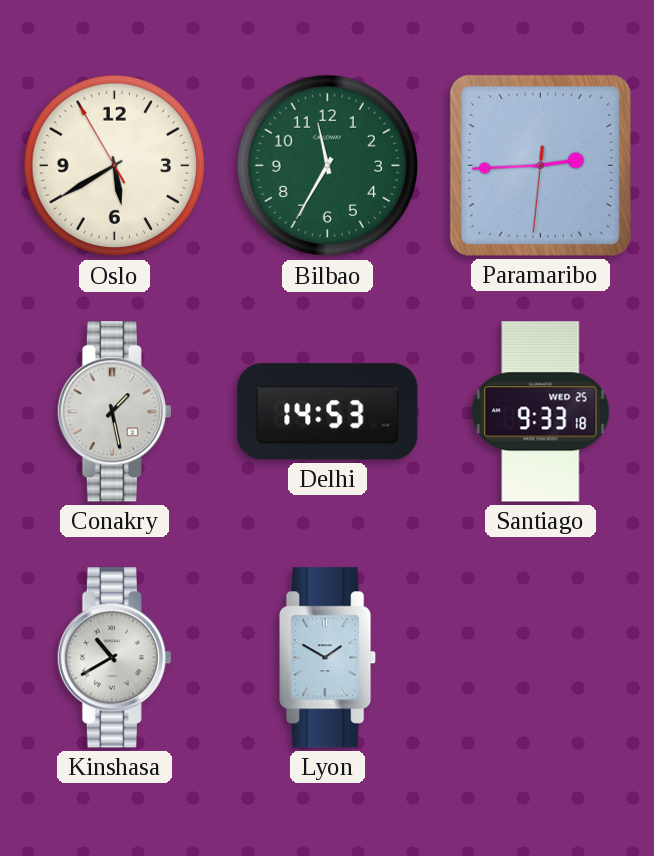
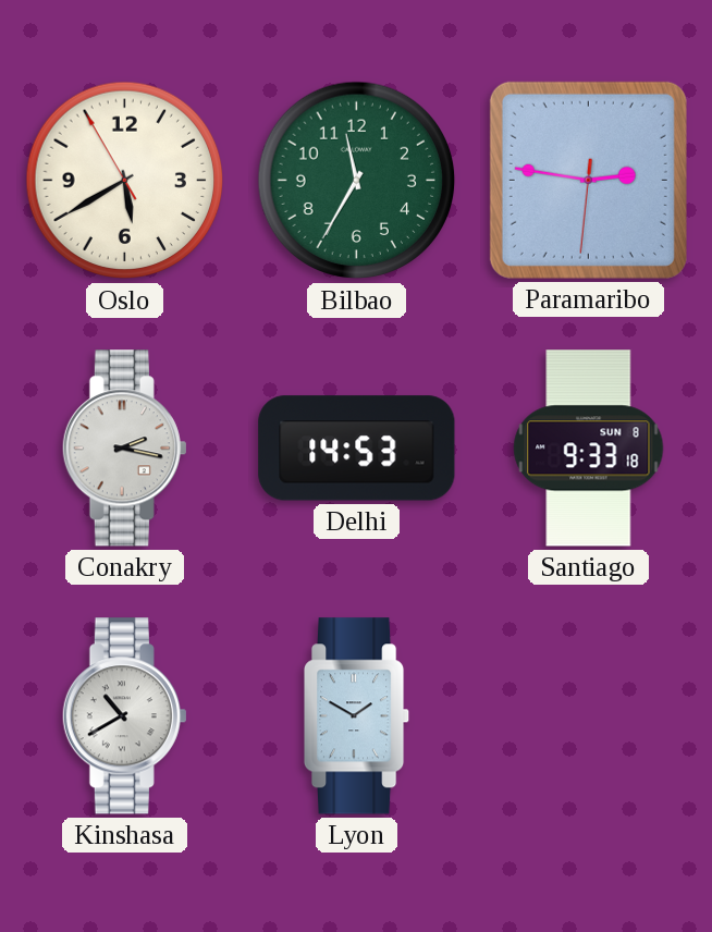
Paramaribo: 2:44 -> 2:46 (588, 180)
Conakry: 1:28 -> 2:17 (124, 449)
Santiago date: WED 25 -> SUN 8 (589, 449)
